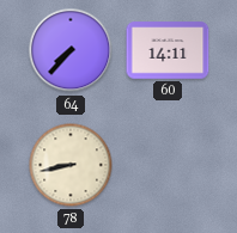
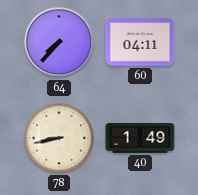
60: 14:11 -> 04:11 (140, 42)
40: none -> 1:49 (140, 139)
